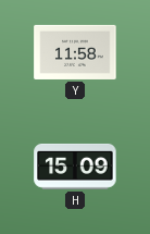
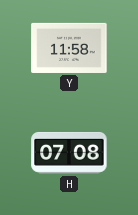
H: 15:09 -> 07:08 (69, 153)
